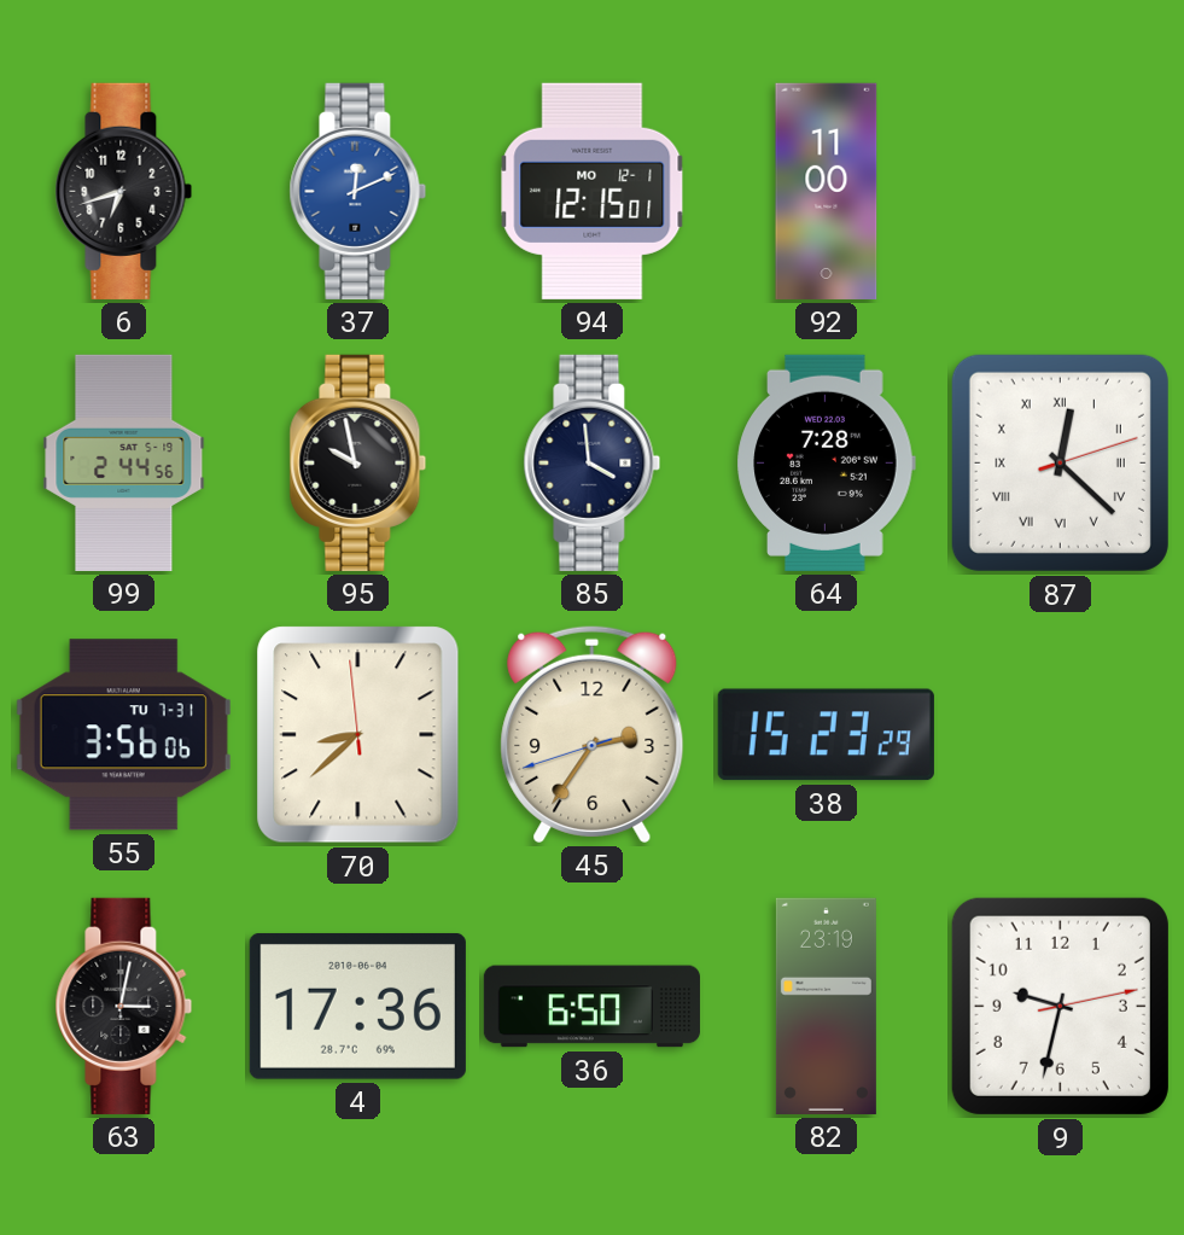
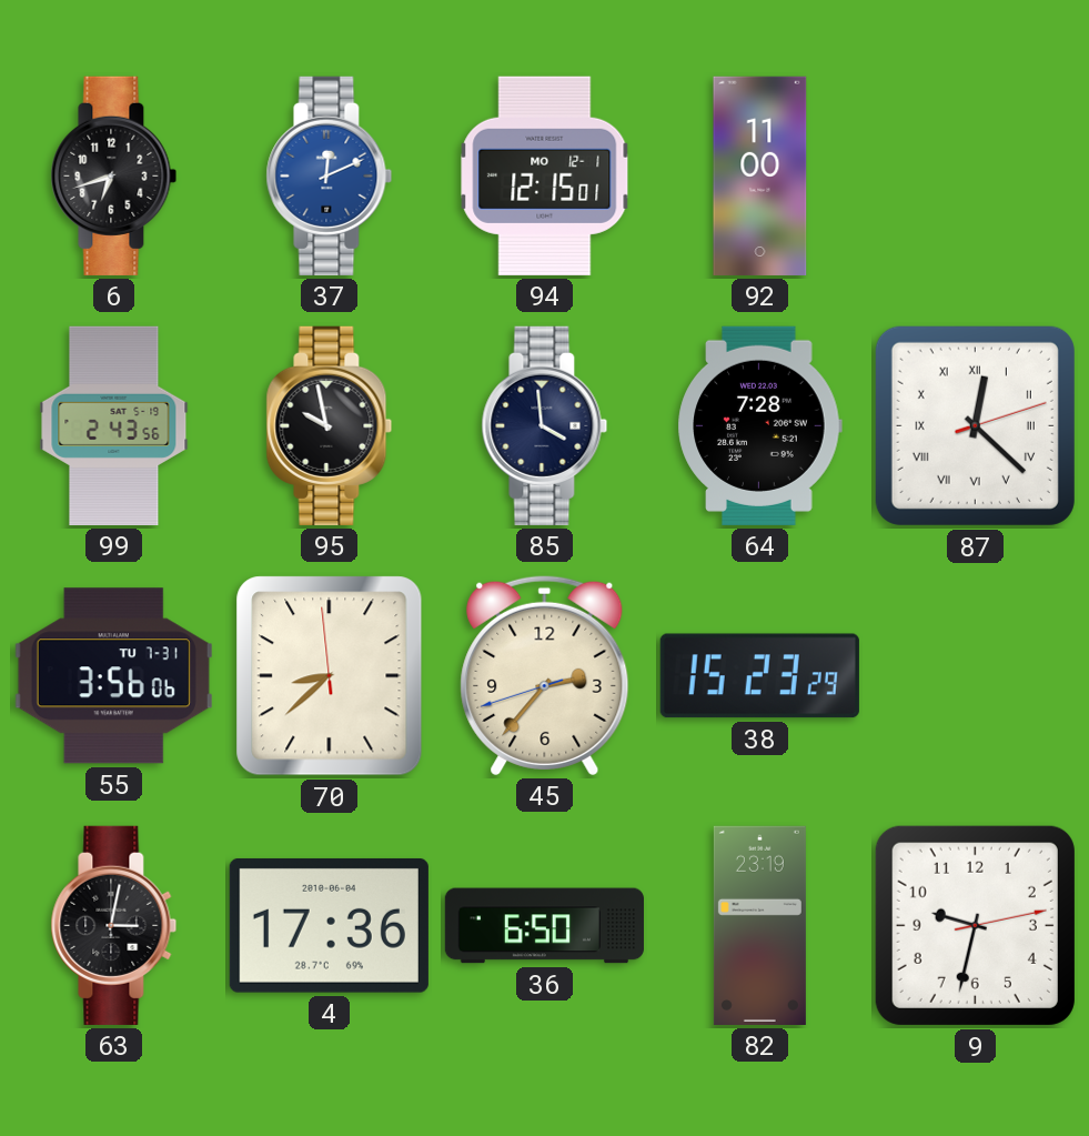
99: 2:44 -> 2:43 (114, 425)
45: 2:35 -> 2:36 (545, 675)
